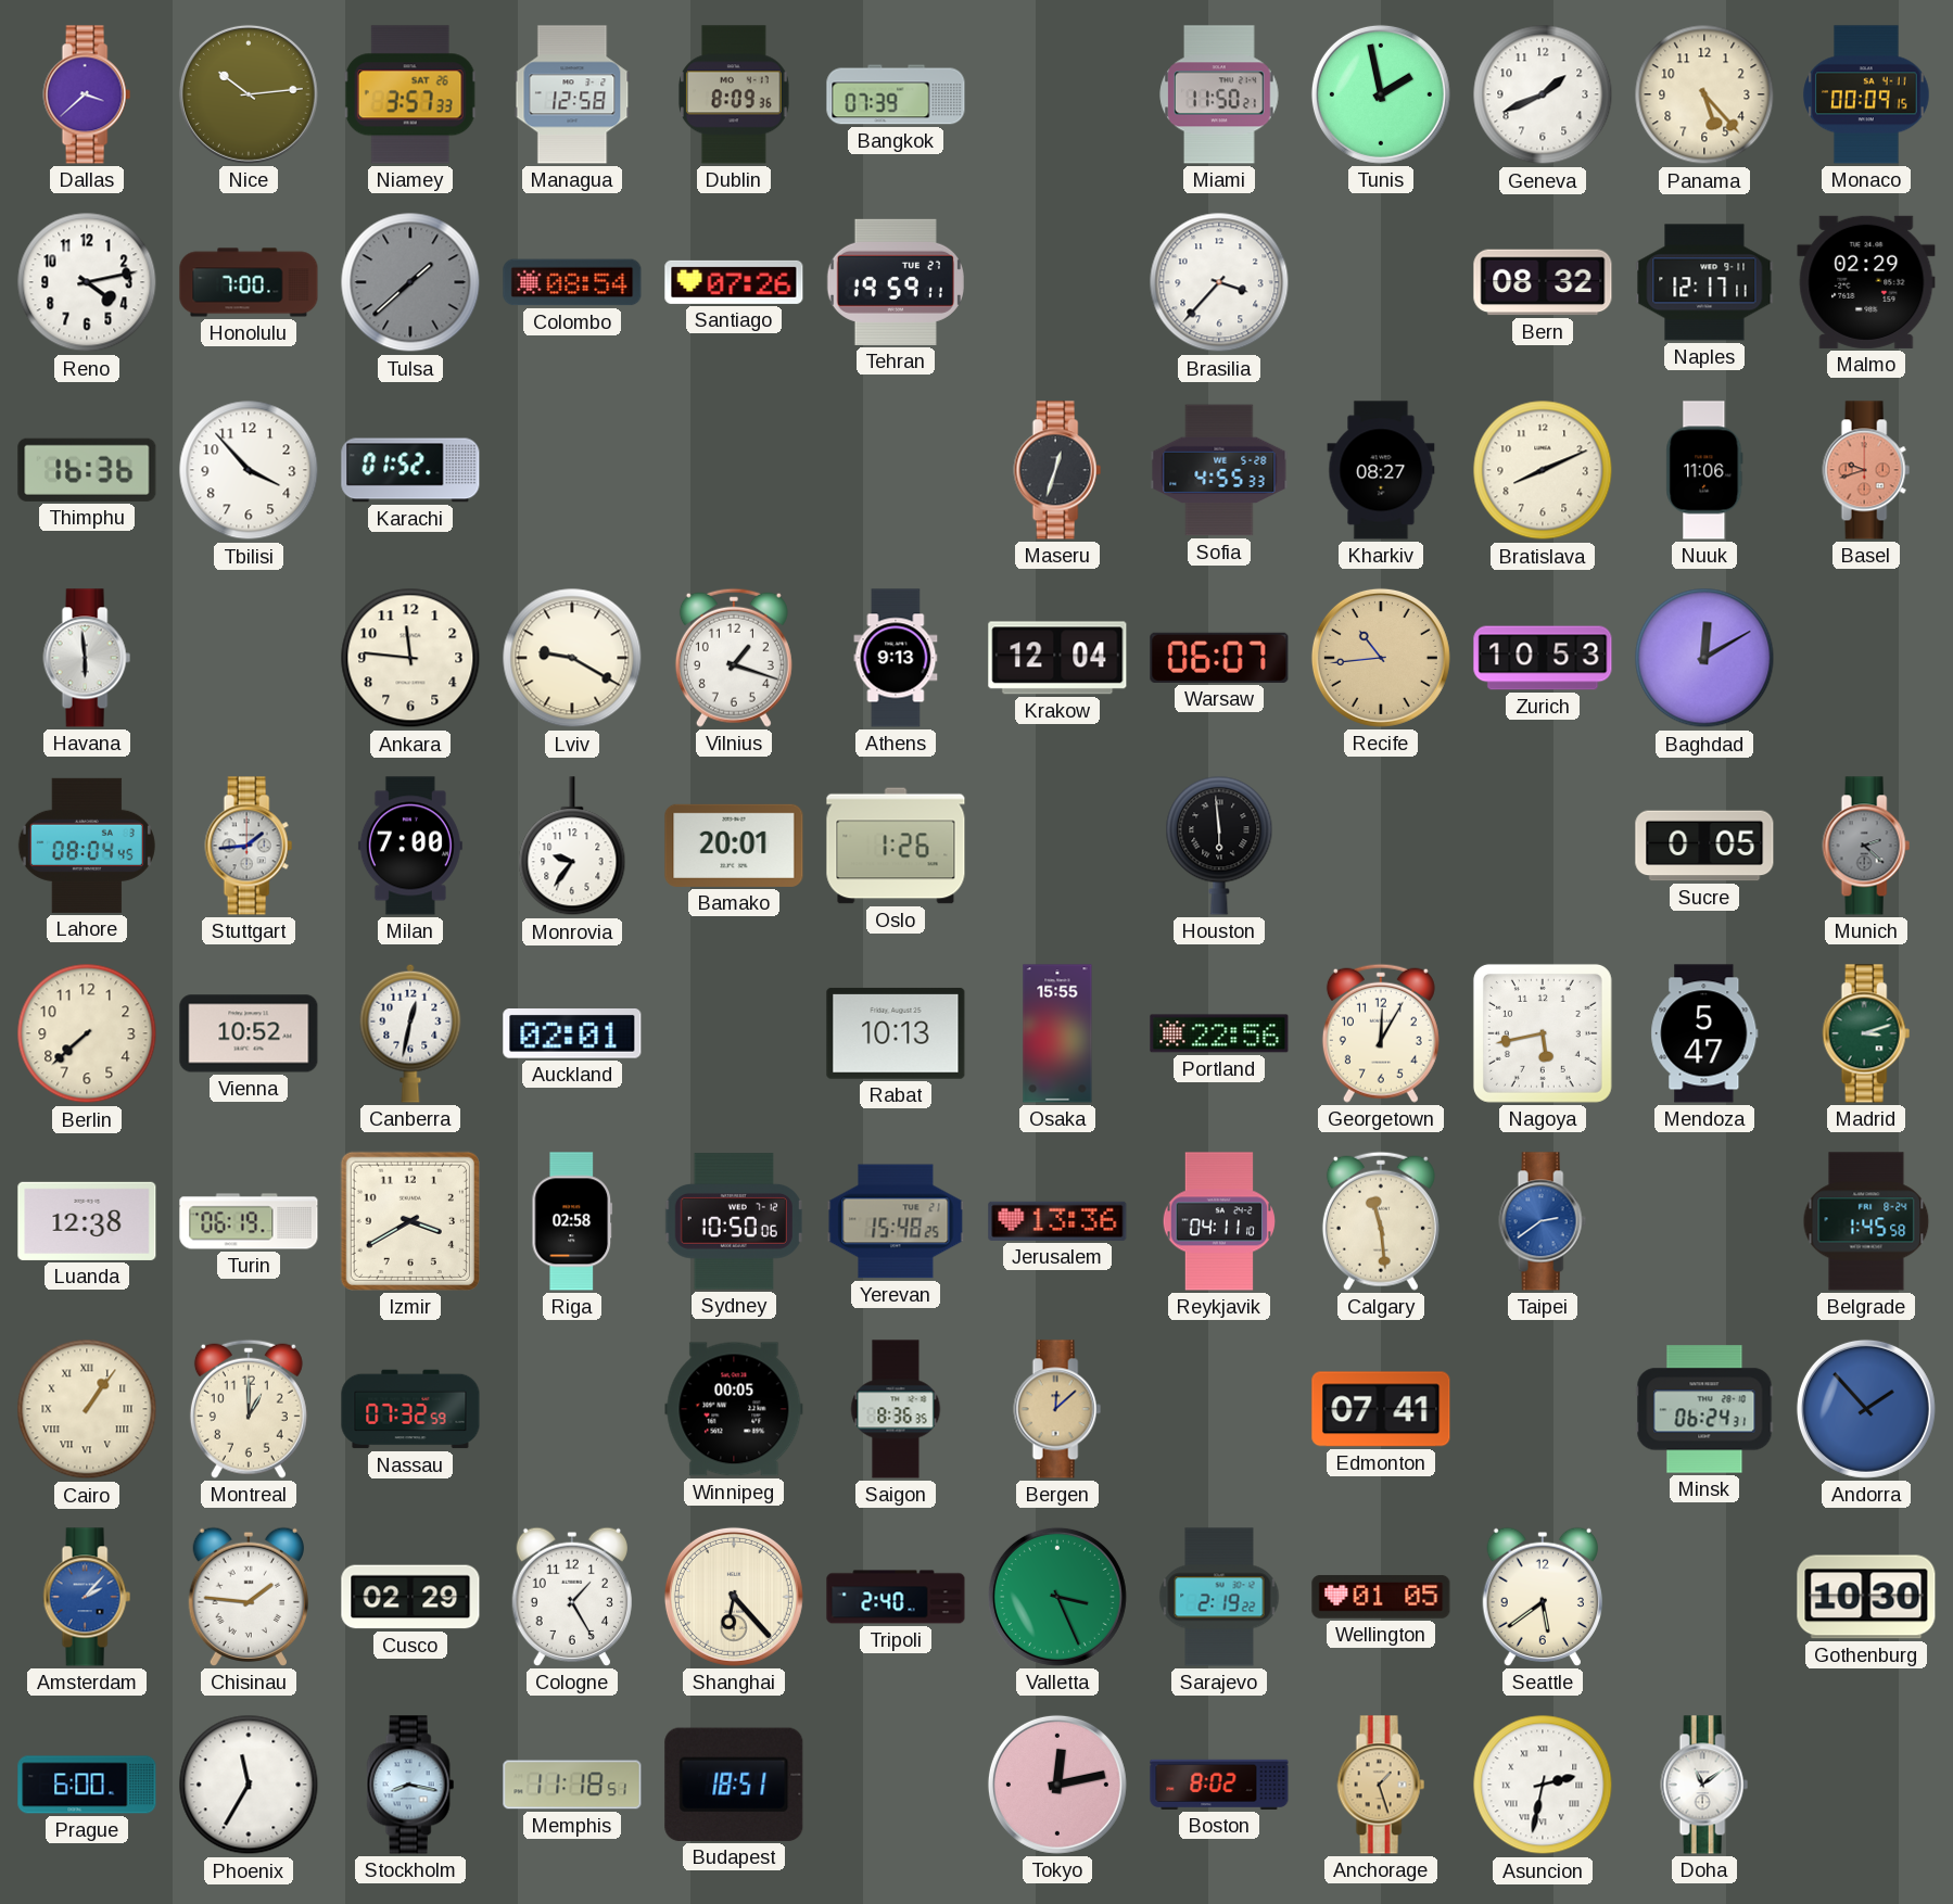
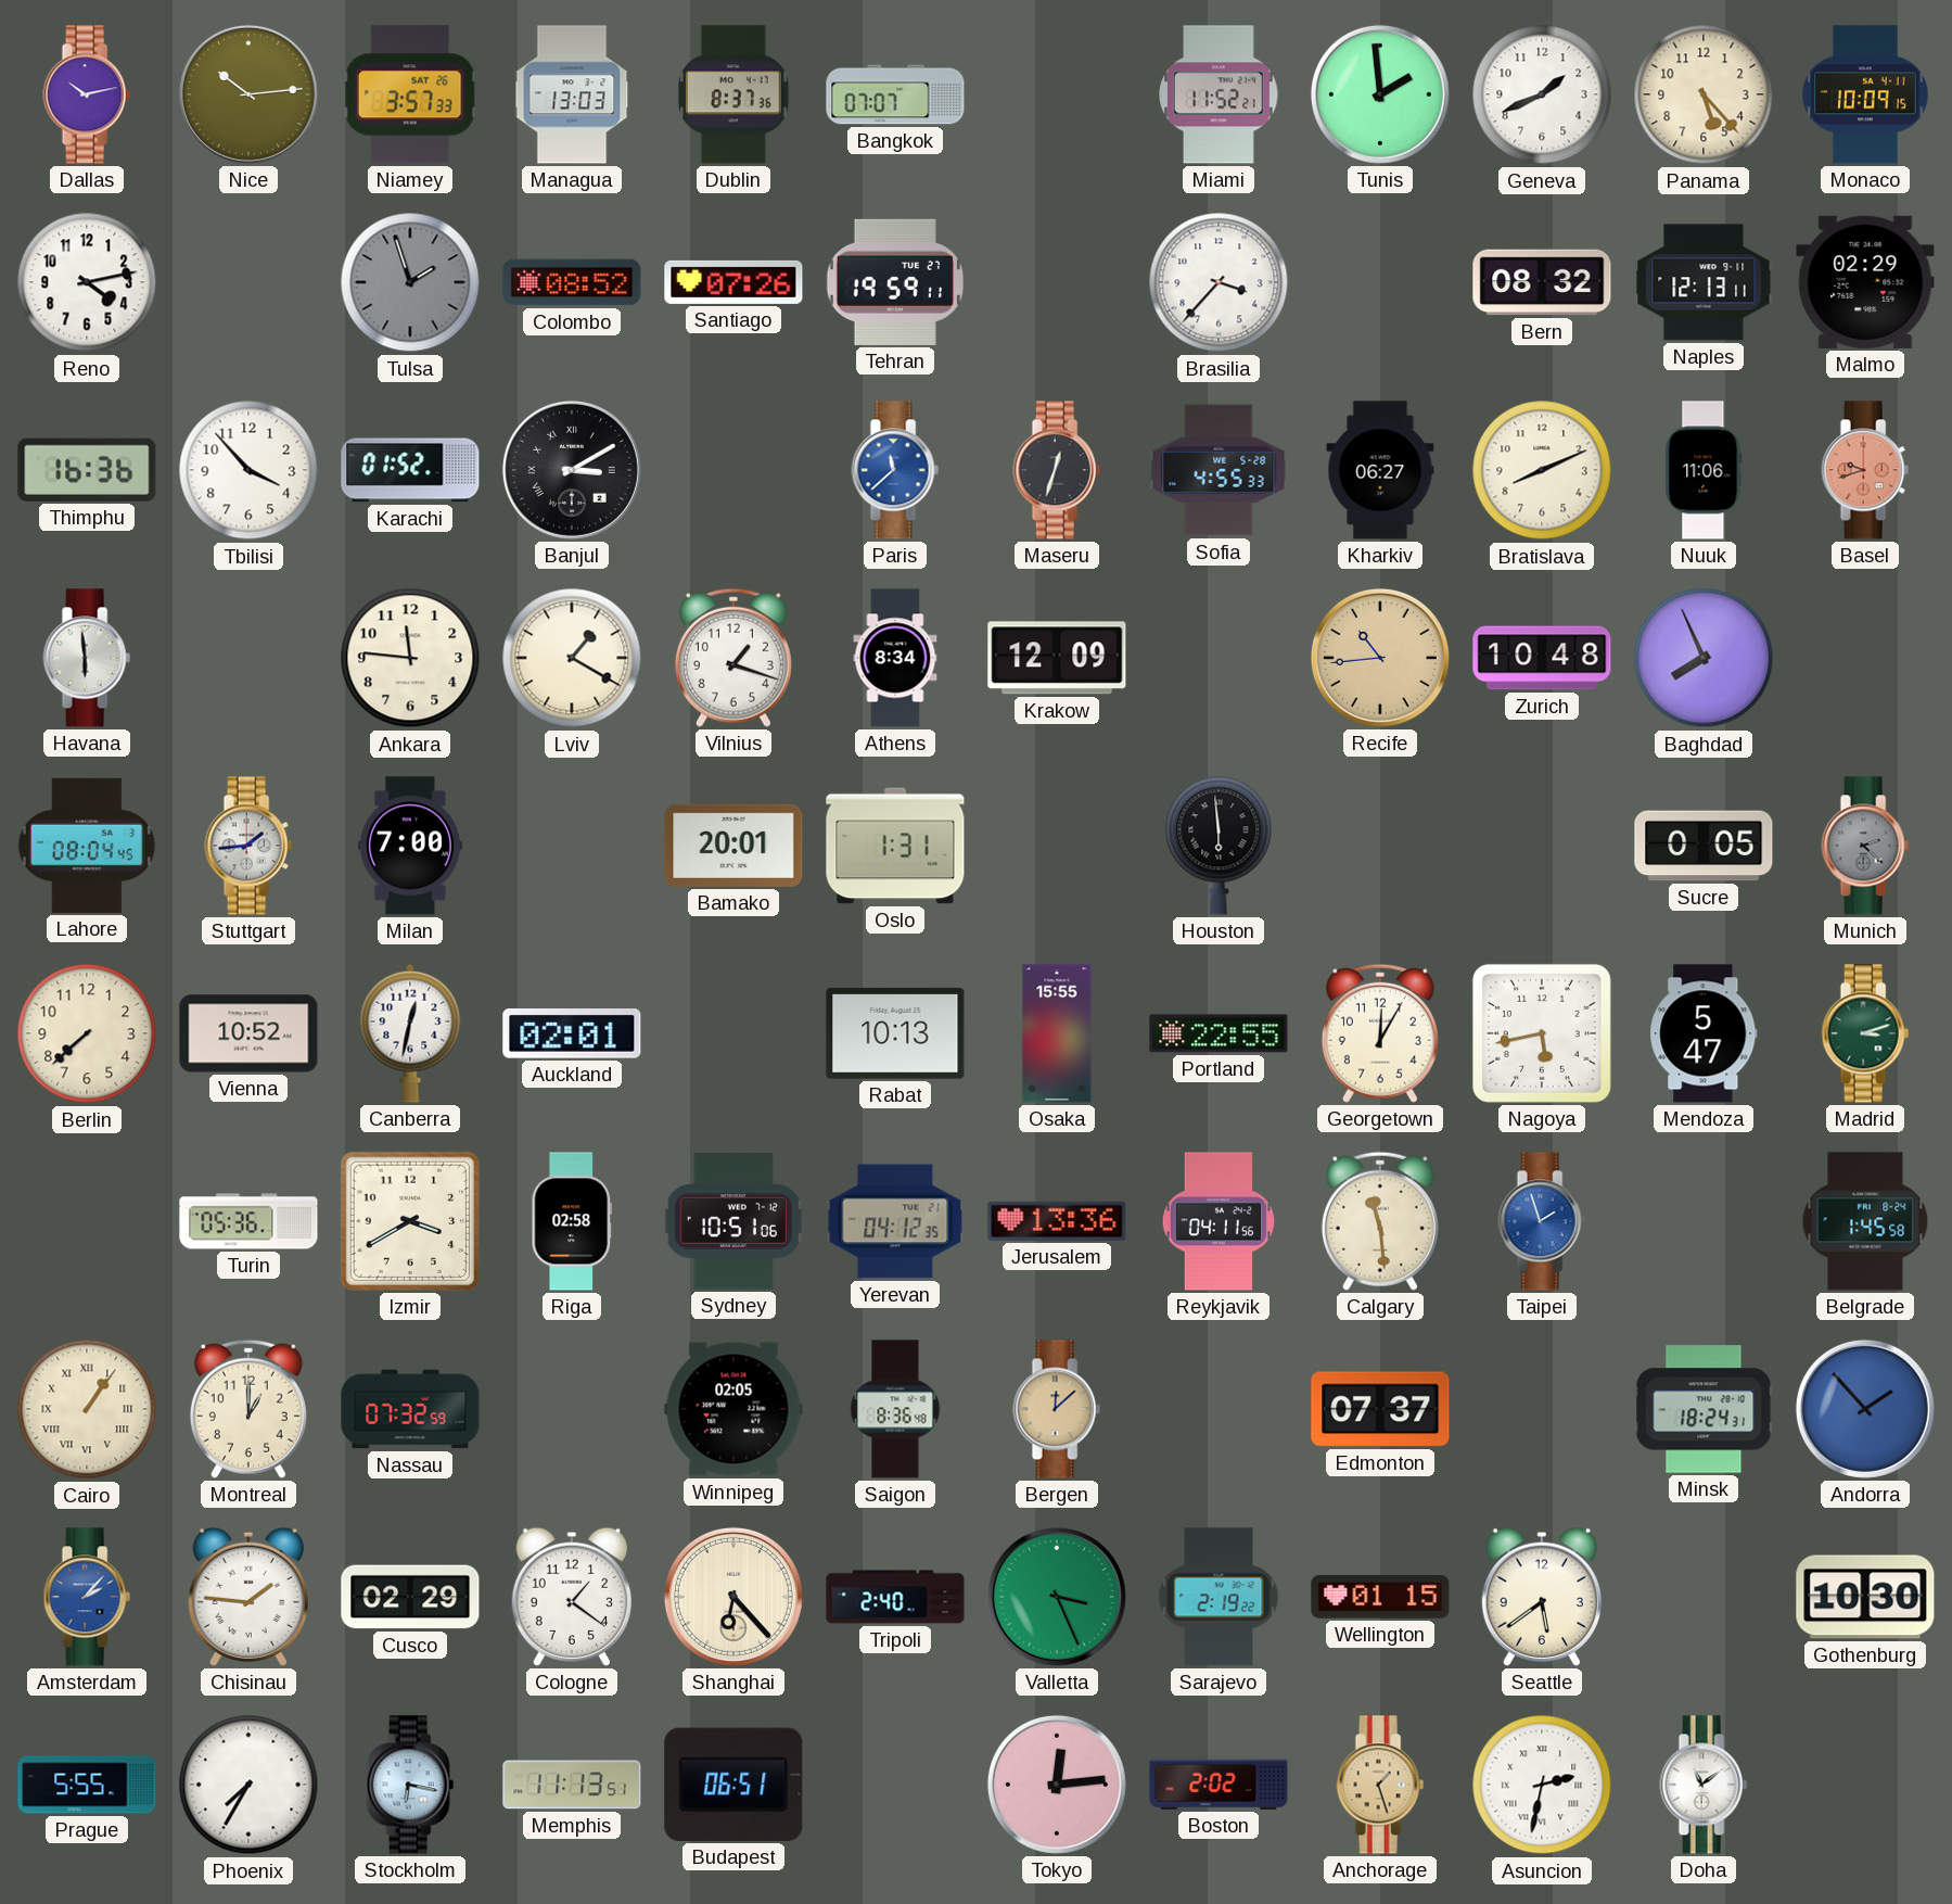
Dallas: 3:38 -> 10:13 (87, 94)
Managua: 12:58 -> 13:03 (572, 94)
Dublin: 8:09 -> 8:37 (733, 94)
Bangkok: 07:39 -> 07:07 (895, 94)
Miami: 11:50 -> 11:52 (1219, 94)
Tunis: 1:58 -> 1:59 (1380, 94)
Monaco: 00:09 -> 10:09 (1865, 94)
Honolulu: 7:00 -> none (249, 282)
Tulsa: 1:38 -> 1:57 (410, 282)
Colombo: 08:54 -> 08:52 (572, 282)
Naples: 12:17 -> 12:13 (1704, 282)
Banjul: none -> 3:10 (572, 470)
Paris: none -> 11:38 (895, 470)
Kharkiv: 08:27 -> 06:27 (1380, 470)
Lviv: 9:20 -> 1:20 (572, 658)
Athens: 9:13 -> 8:34 (895, 658)
Krakow: 12:04 -> 12:09 (1057, 658)
Warsaw: 06:07 -> none (1219, 658)
Zurich: 10:53 -> 10:48 (1542, 658)
Baghdad: 12:10 -> 7:56 (1704, 658)
Monrovia: 9:36 -> none (572, 847)
Oslo: 1:26 -> 1:31 (895, 846)
Portland: 22:56 -> 22:55 (1219, 1033)
Luanda: 12:38 -> none (87, 1221)
Turin: 06:19 -> 05:36 (248, 1221)
Sydney: 10:50 -> 10:51 (733, 1221)
Yerevan: 15:48 -> 04:12 (895, 1221)
Reykjavik: 04:11:10 -> 04:11:56 (1217, 1221)
Taipei: 2:39 -> 1:57 (1542, 1221)
Winnipeg: 00:05 -> 02:05 (733, 1409)
Saigon: 8:36:35 -> 8:36:48 (895, 1409)
Edmonton: 07:41 -> 07:37 (1380, 1409)
Minsk: 06:24 -> 18:24 (1704, 1409)
Cologne: 1:25 -> 1:21 (571, 1597)
Wellington: 01:05 -> 01:15 (1380, 1597)
Prague: 6:00 -> 5:55 (87, 1785)
Phoenix: 11:35 -> 7:35 (248, 1785)
Stockholm: 8:17 -> 6:17 (410, 1785)
Memphis: 11:18 -> 11:13 (572, 1785)
Budapest: 18:51 -> 06:51 (733, 1785)
Tokyo: 12:13 -> 12:14 (1057, 1785)
Boston: 8:02 -> 2:02 (1219, 1785)
